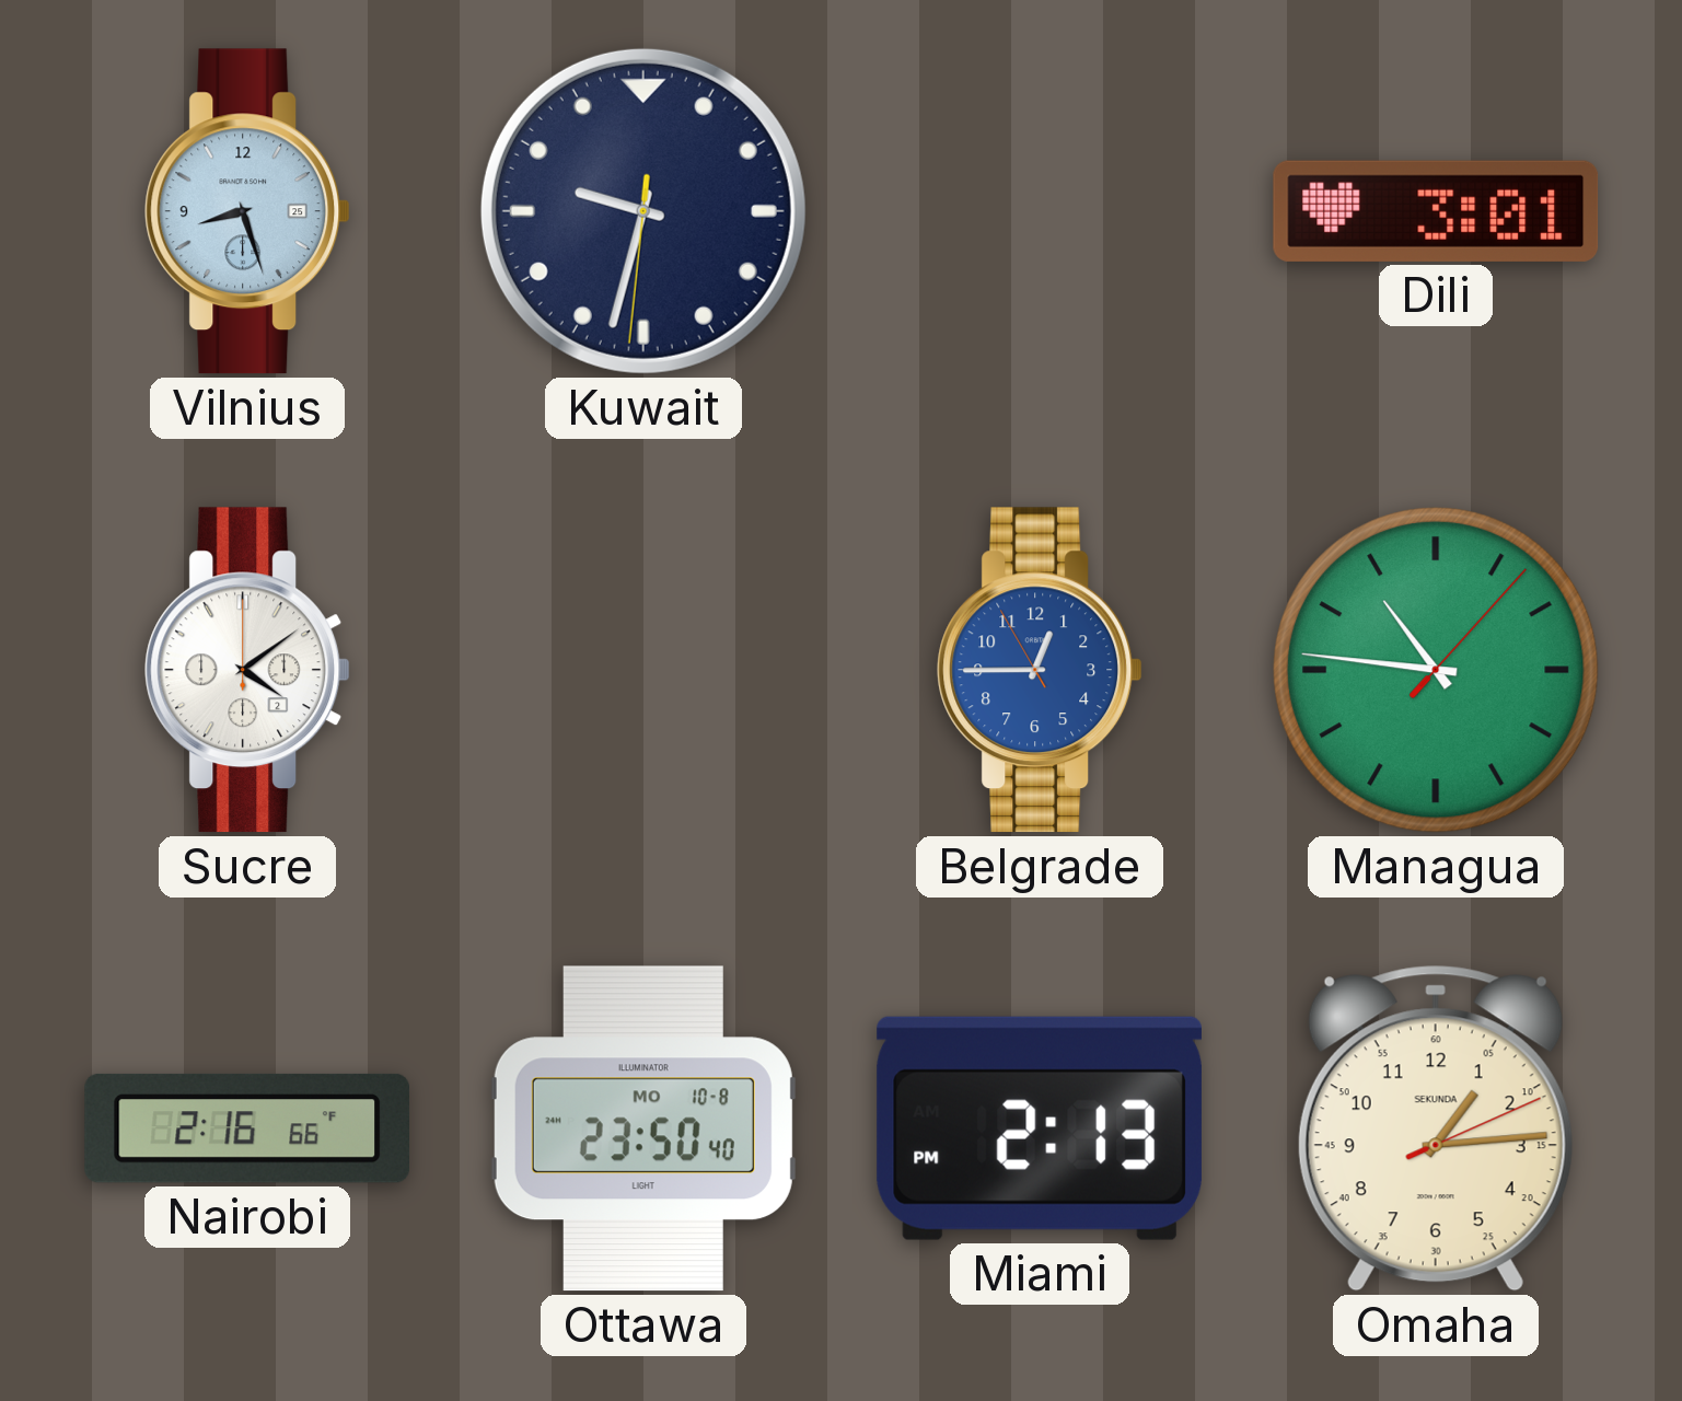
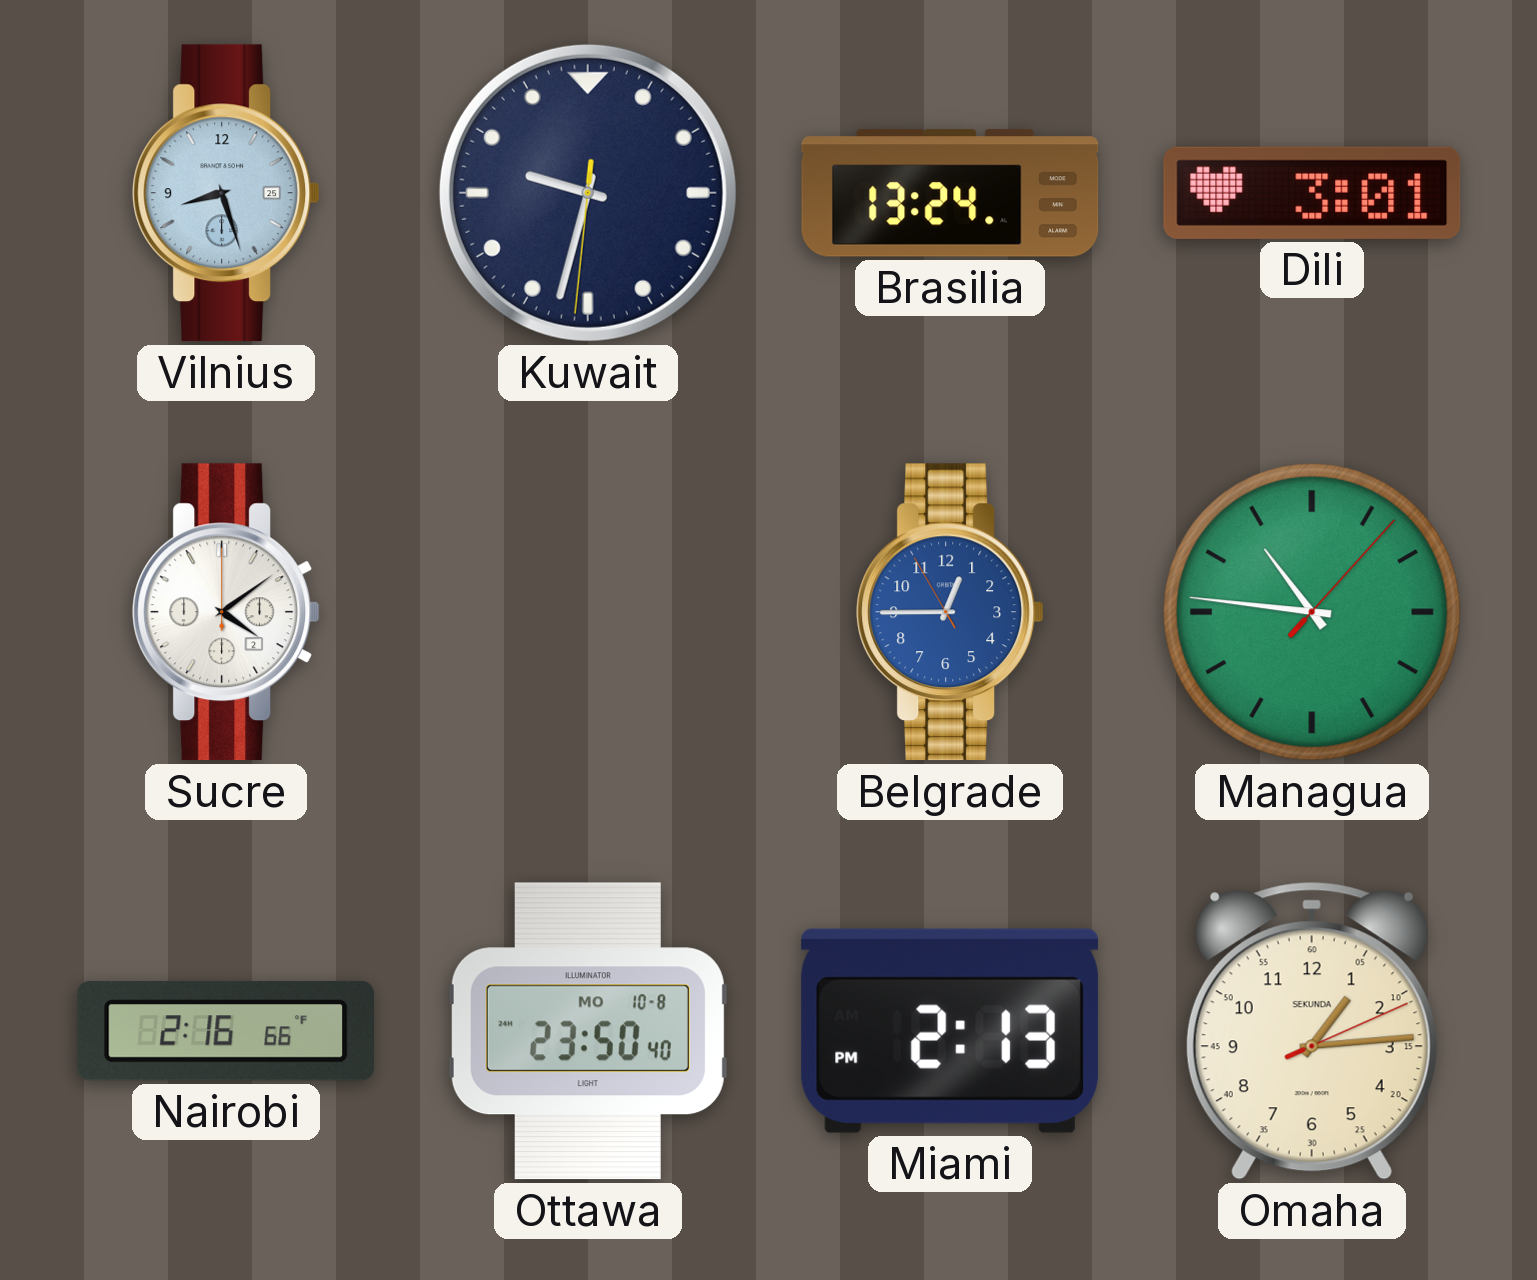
Brasilia: none -> 13:24 (950, 193)
